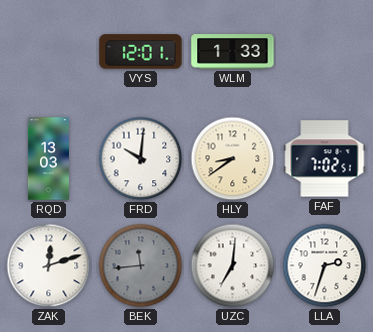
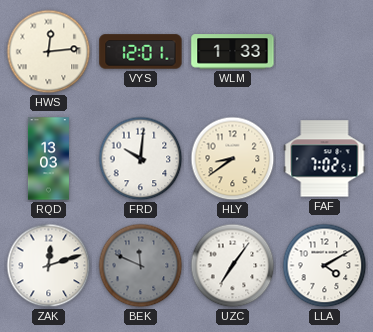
HWS: none -> 12:14 (49, 52)
BEK: 11:44 -> 11:49 (141, 266)
UZC: 7:01 -> 7:06 (233, 266)
LLA: 2:33 -> 4:10 (325, 266)
